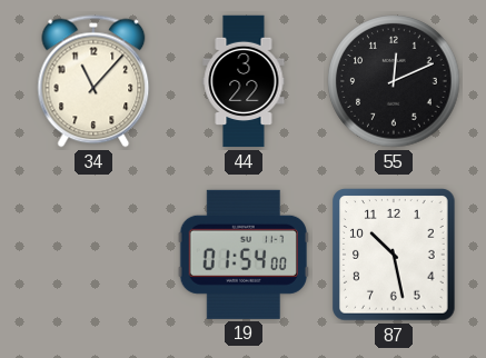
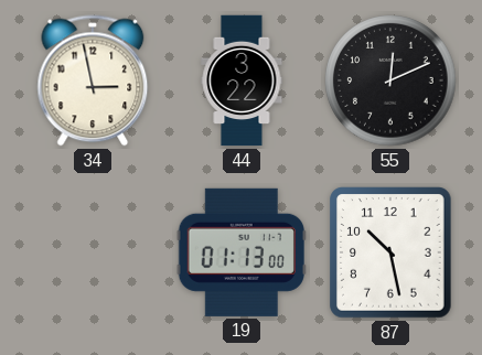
34: 11:07 -> 2:58 (93, 80)
19: 01:54 -> 01:13 (242, 252)
